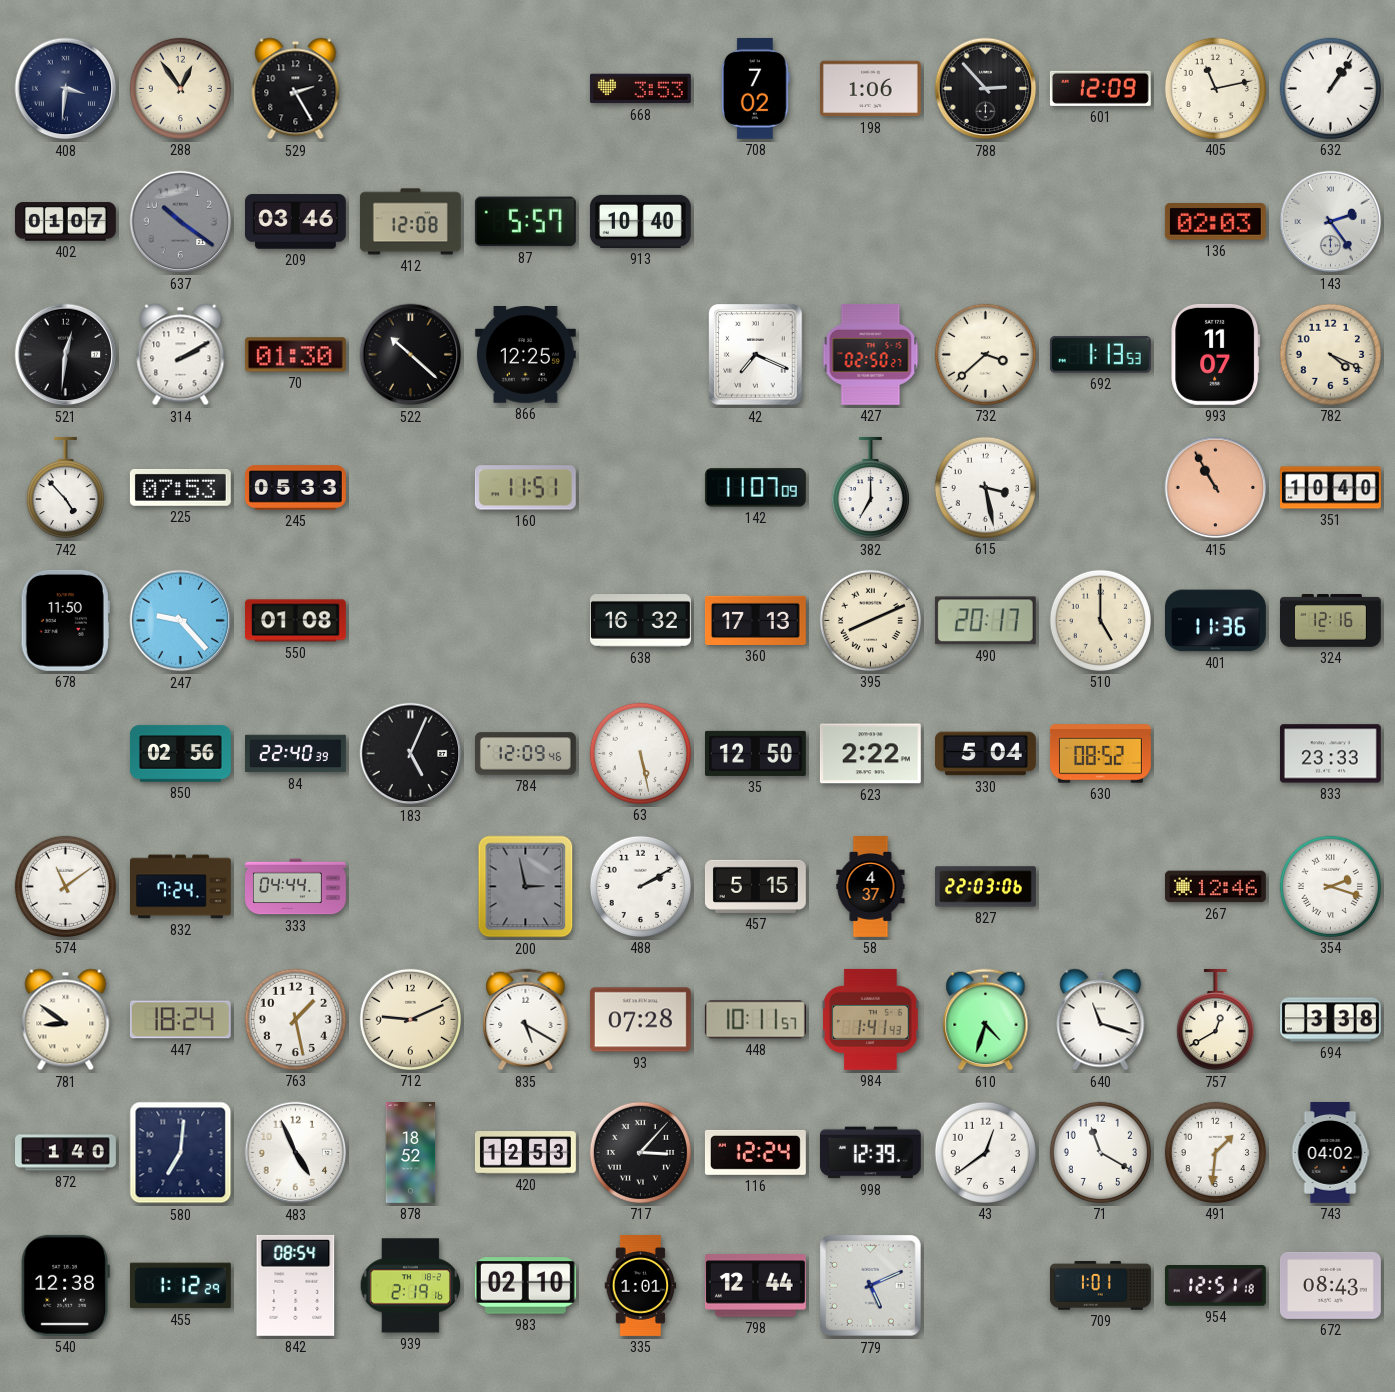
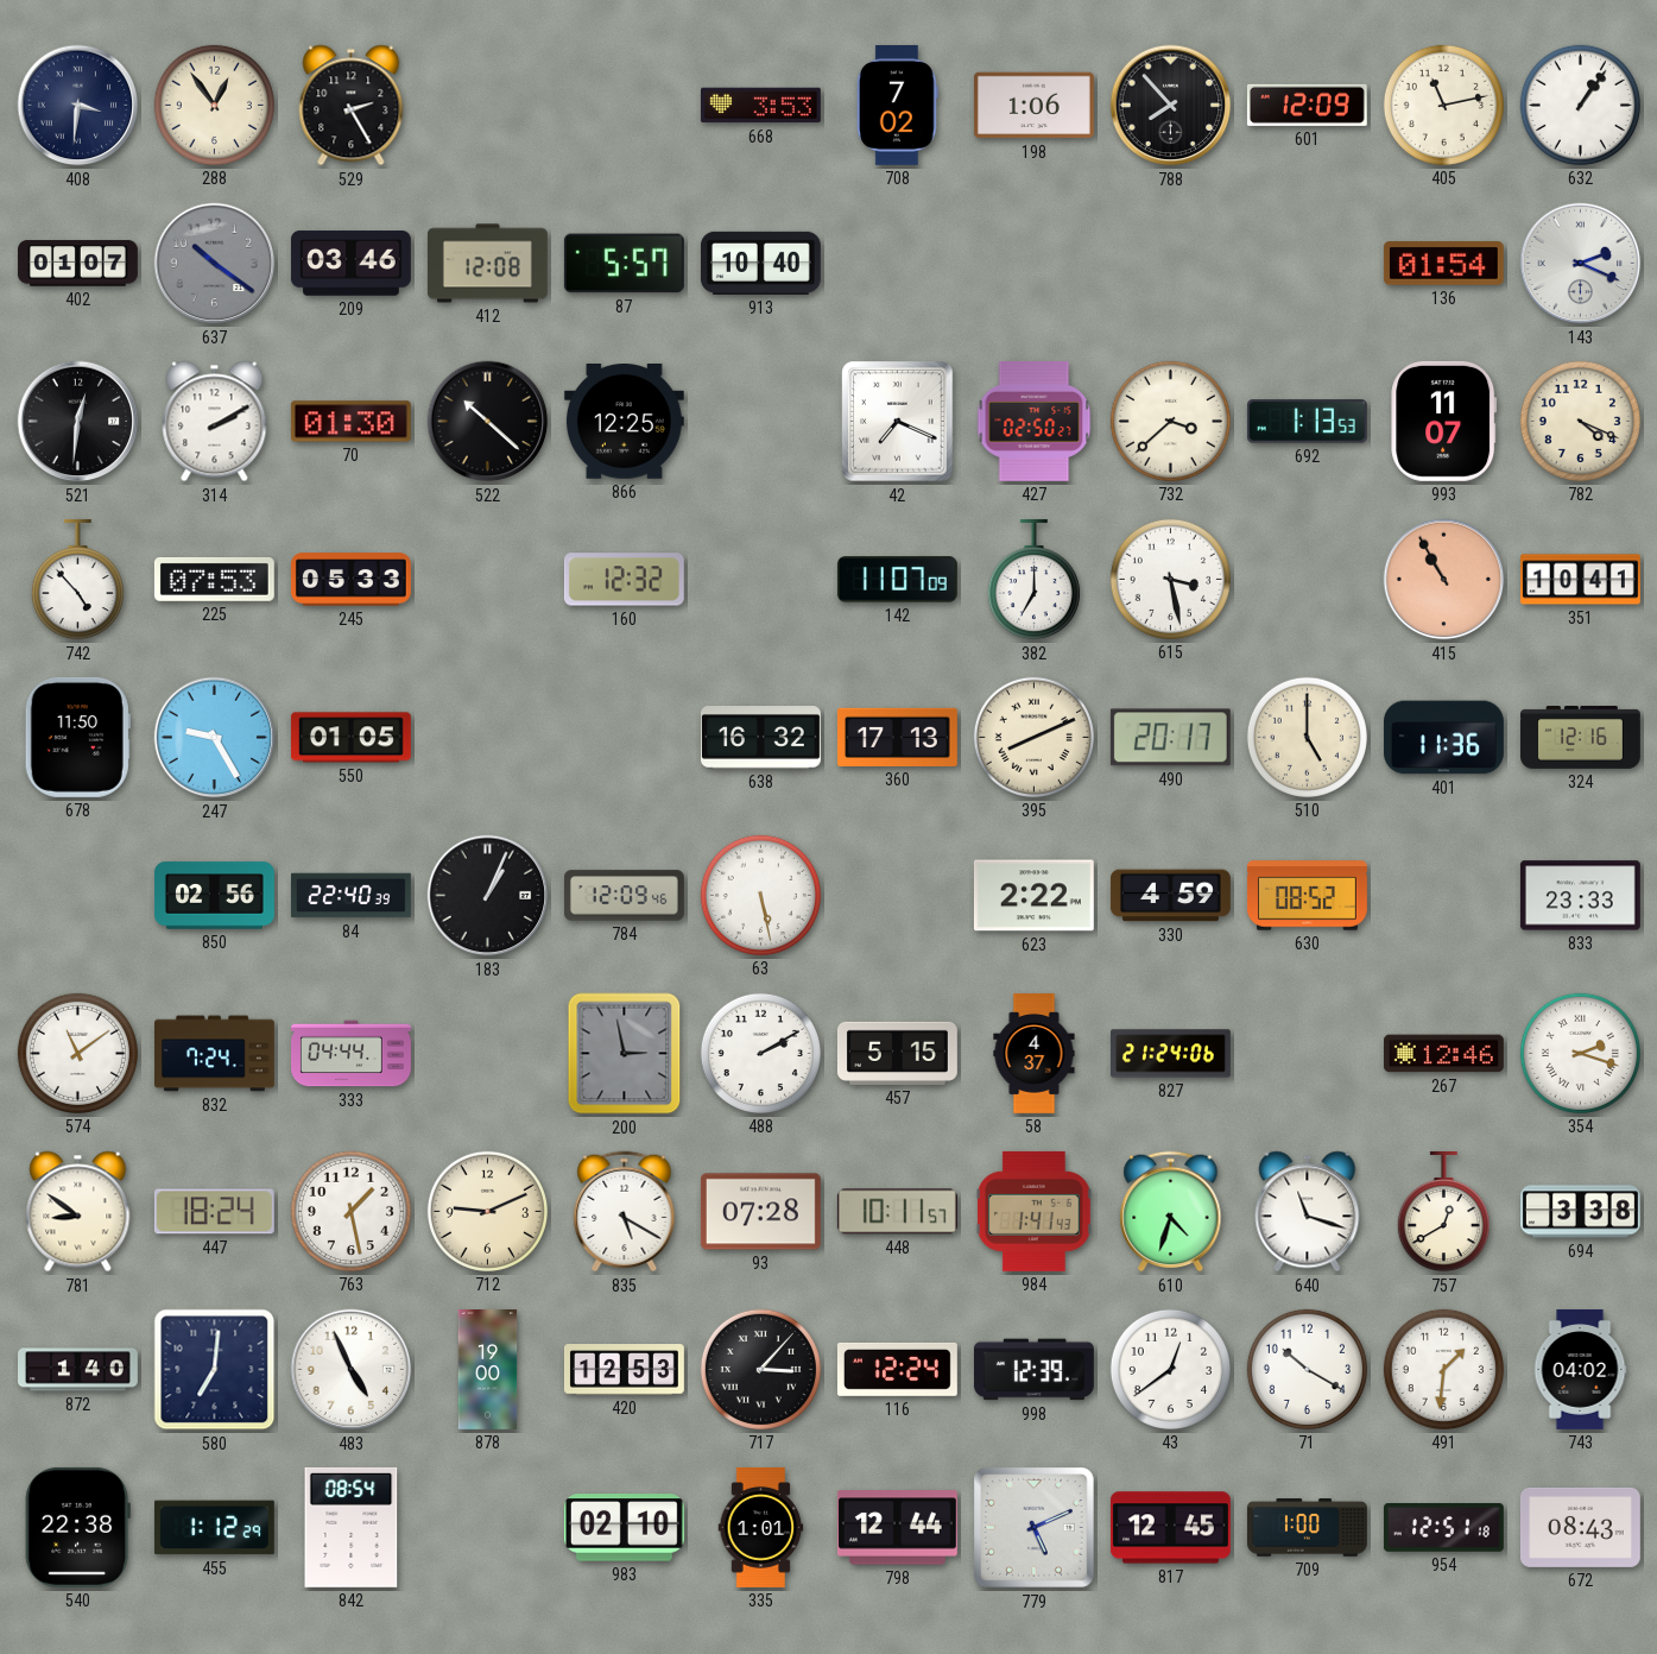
788: 2:53 -> 7:53 (1171, 106)
136: 02:03 -> 01:54 (1443, 264)
143: 2:24 -> 2:19 (1581, 264)
160: 11:51 -> 12:32 (624, 580)
351: 10:40 -> 10:41 (1581, 580)
247: 9:23 -> 9:25 (215, 738)
550: 01:08 -> 01:05 (350, 738)
183: 5:04 -> 1:04 (488, 896)
35: 12:50 -> none (755, 753)
330: 5:04 -> 4:59 (1171, 896)
827: 22:03 -> 21:24 (1171, 1054)
878: 18:52 -> 19:00 (488, 1370)
71: 11:20 -> 10:20 (1307, 1369)
540: 12:38 -> 22:38 (77, 1527)
939: 2:19 -> none (411, 1286)
817: none -> 12:45 (1170, 1528)
709: 1:01 -> 1:00 (1308, 1528)
